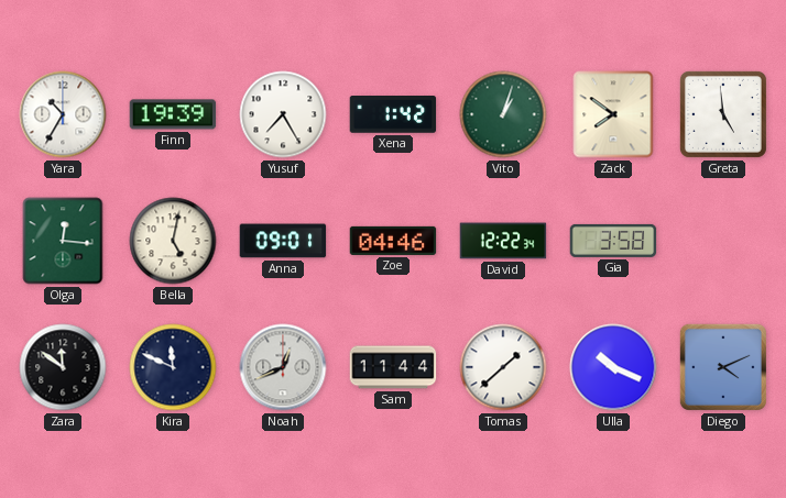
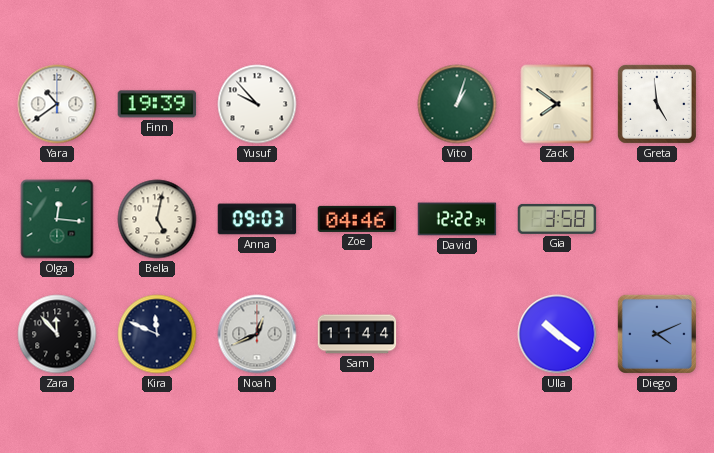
Yara: 10:35 -> 10:39 (57, 104)
Yusuf: 7:25 -> 9:53 (257, 104)
Xena: 1:42 -> none (393, 115)
Anna: 09:01 -> 09:03 (257, 219)
Zara: 11:51 -> 11:53 (57, 334)
Tomas: 1:38 -> none (503, 367)
Ulla: 10:19 -> 10:21 (557, 334)
